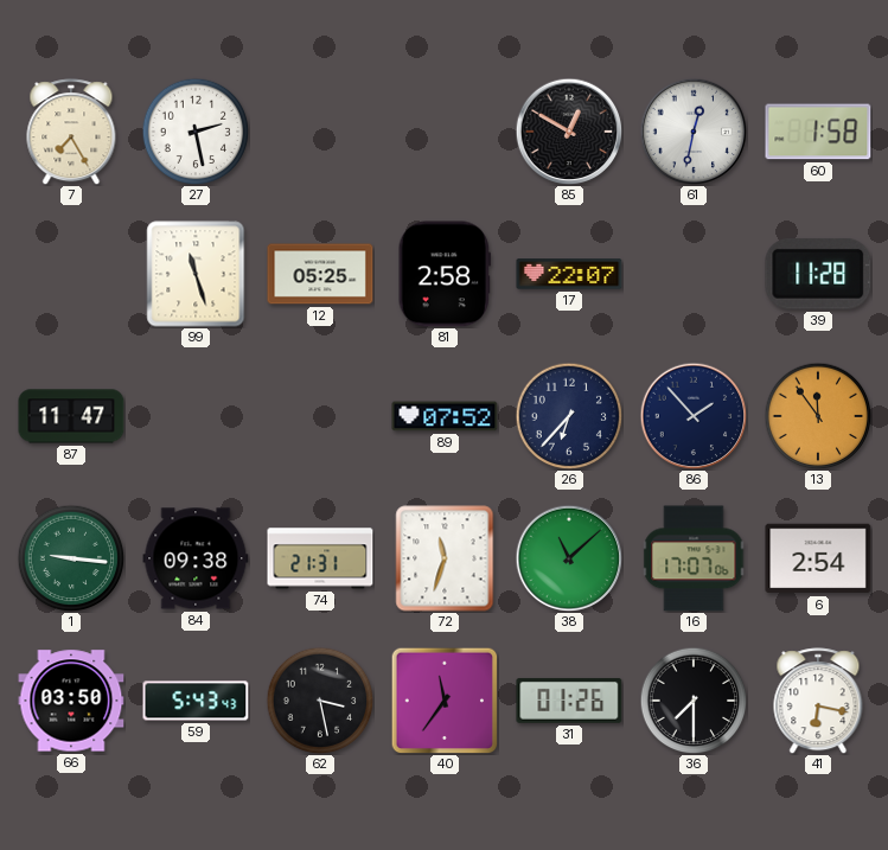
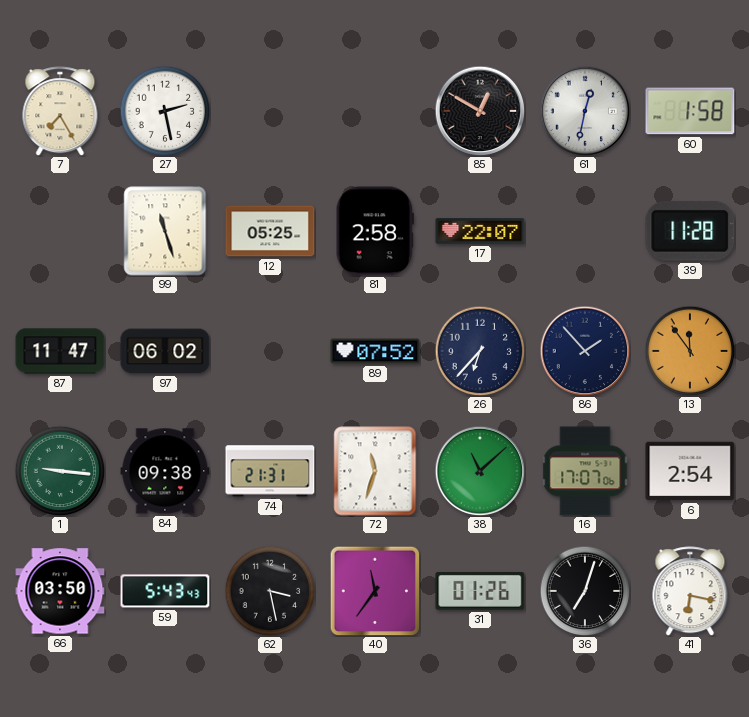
97: none -> 06:02 (165, 351)
36: 7:30 -> 7:03 (585, 591)
